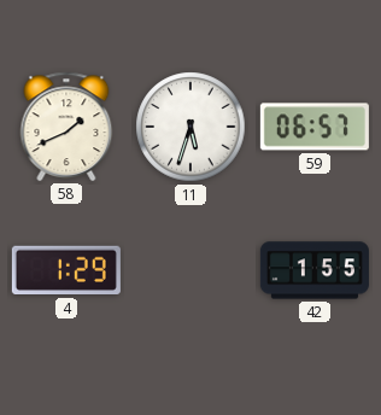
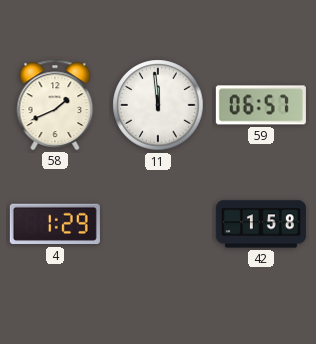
11: 5:33 -> 11:59 (158, 105)
42: 1:55 -> 1:58 (261, 224)
